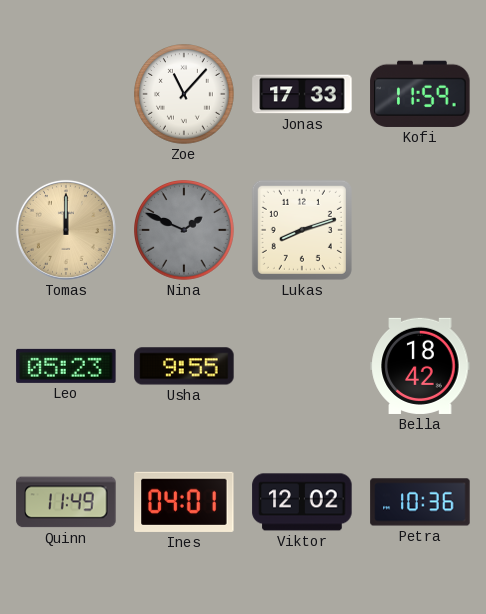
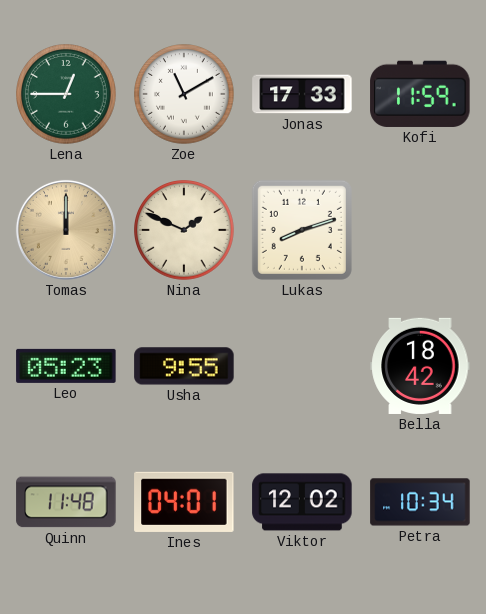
Lena: none -> 12:45 (66, 94)
Zoe: 11:07 -> 11:10 (184, 94)
Nina dial: grey -> cream (184, 230)
Quinn: 11:49 -> 11:48 (66, 502)
Petra: 10:36 -> 10:34 (420, 502)
